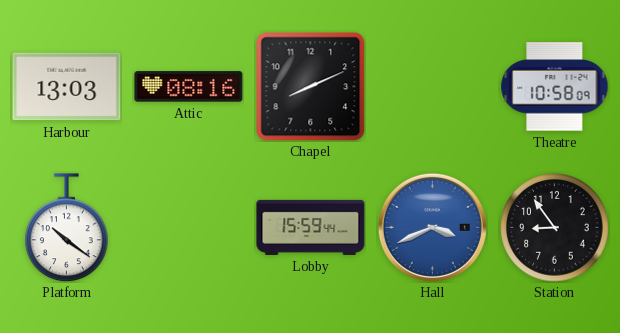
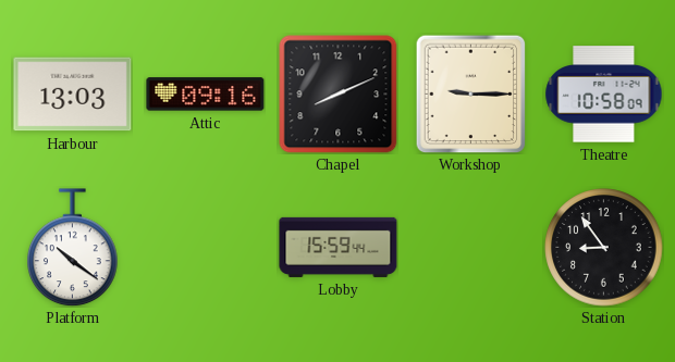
Attic: 08:16 -> 09:16 (206, 95)
Workshop: none -> 9:15 (471, 93)
Hall: 3:41 -> none (432, 227)
